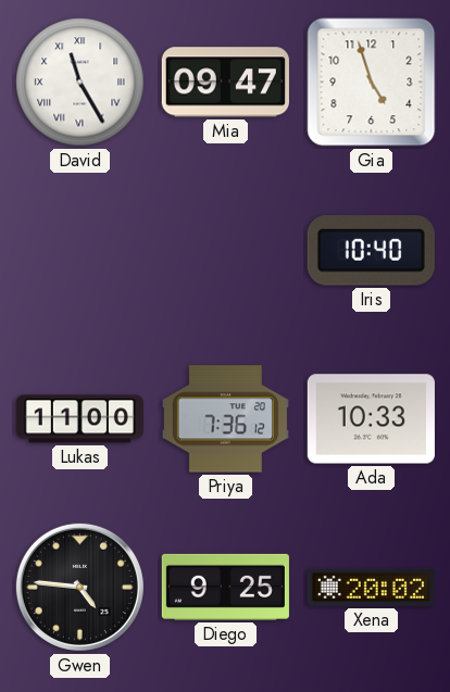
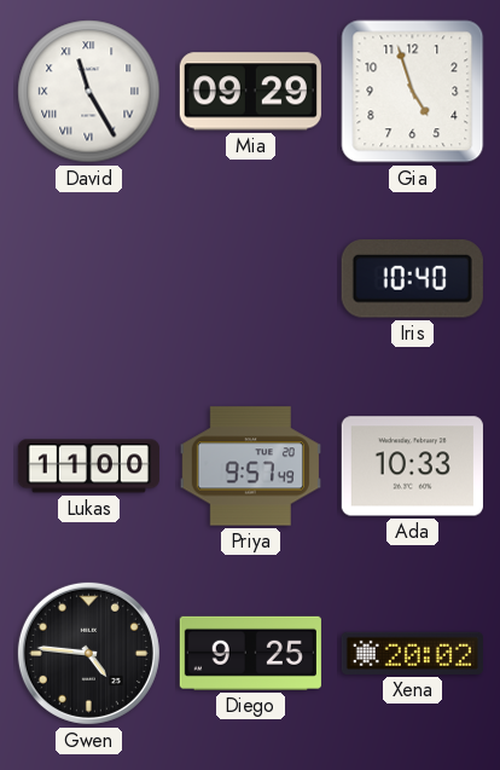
Mia: 09:47 -> 09:29 (250, 92)
Priya: 7:36 -> 9:57 (250, 467)
